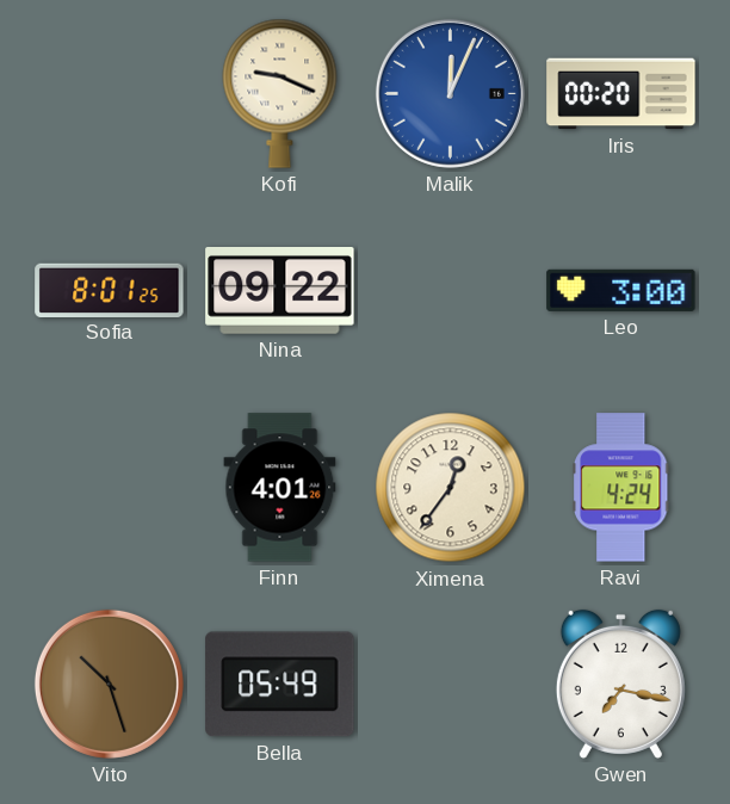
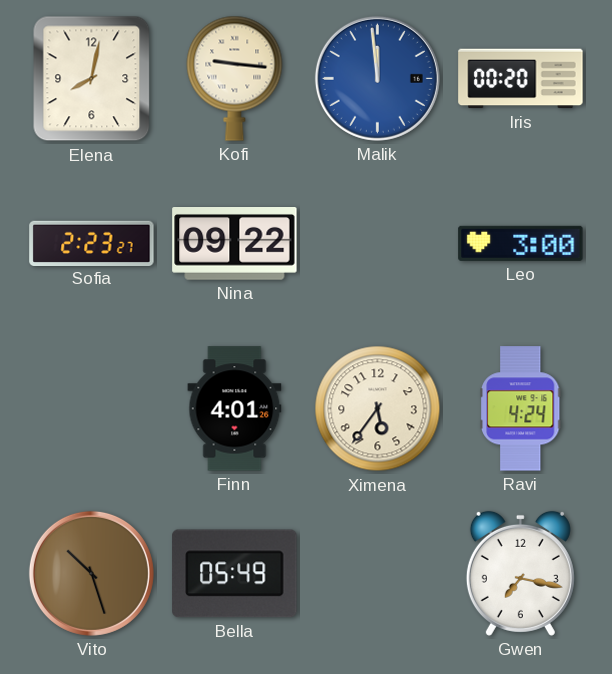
Elena: none -> 8:02 (92, 79)
Kofi: 9:19 -> 9:16 (235, 78)
Malik: 12:04 -> 11:59 (377, 78)
Sofia: 8:01 -> 2:23 (92, 243)
Ximena: 12:36 -> 5:36 (378, 409)
